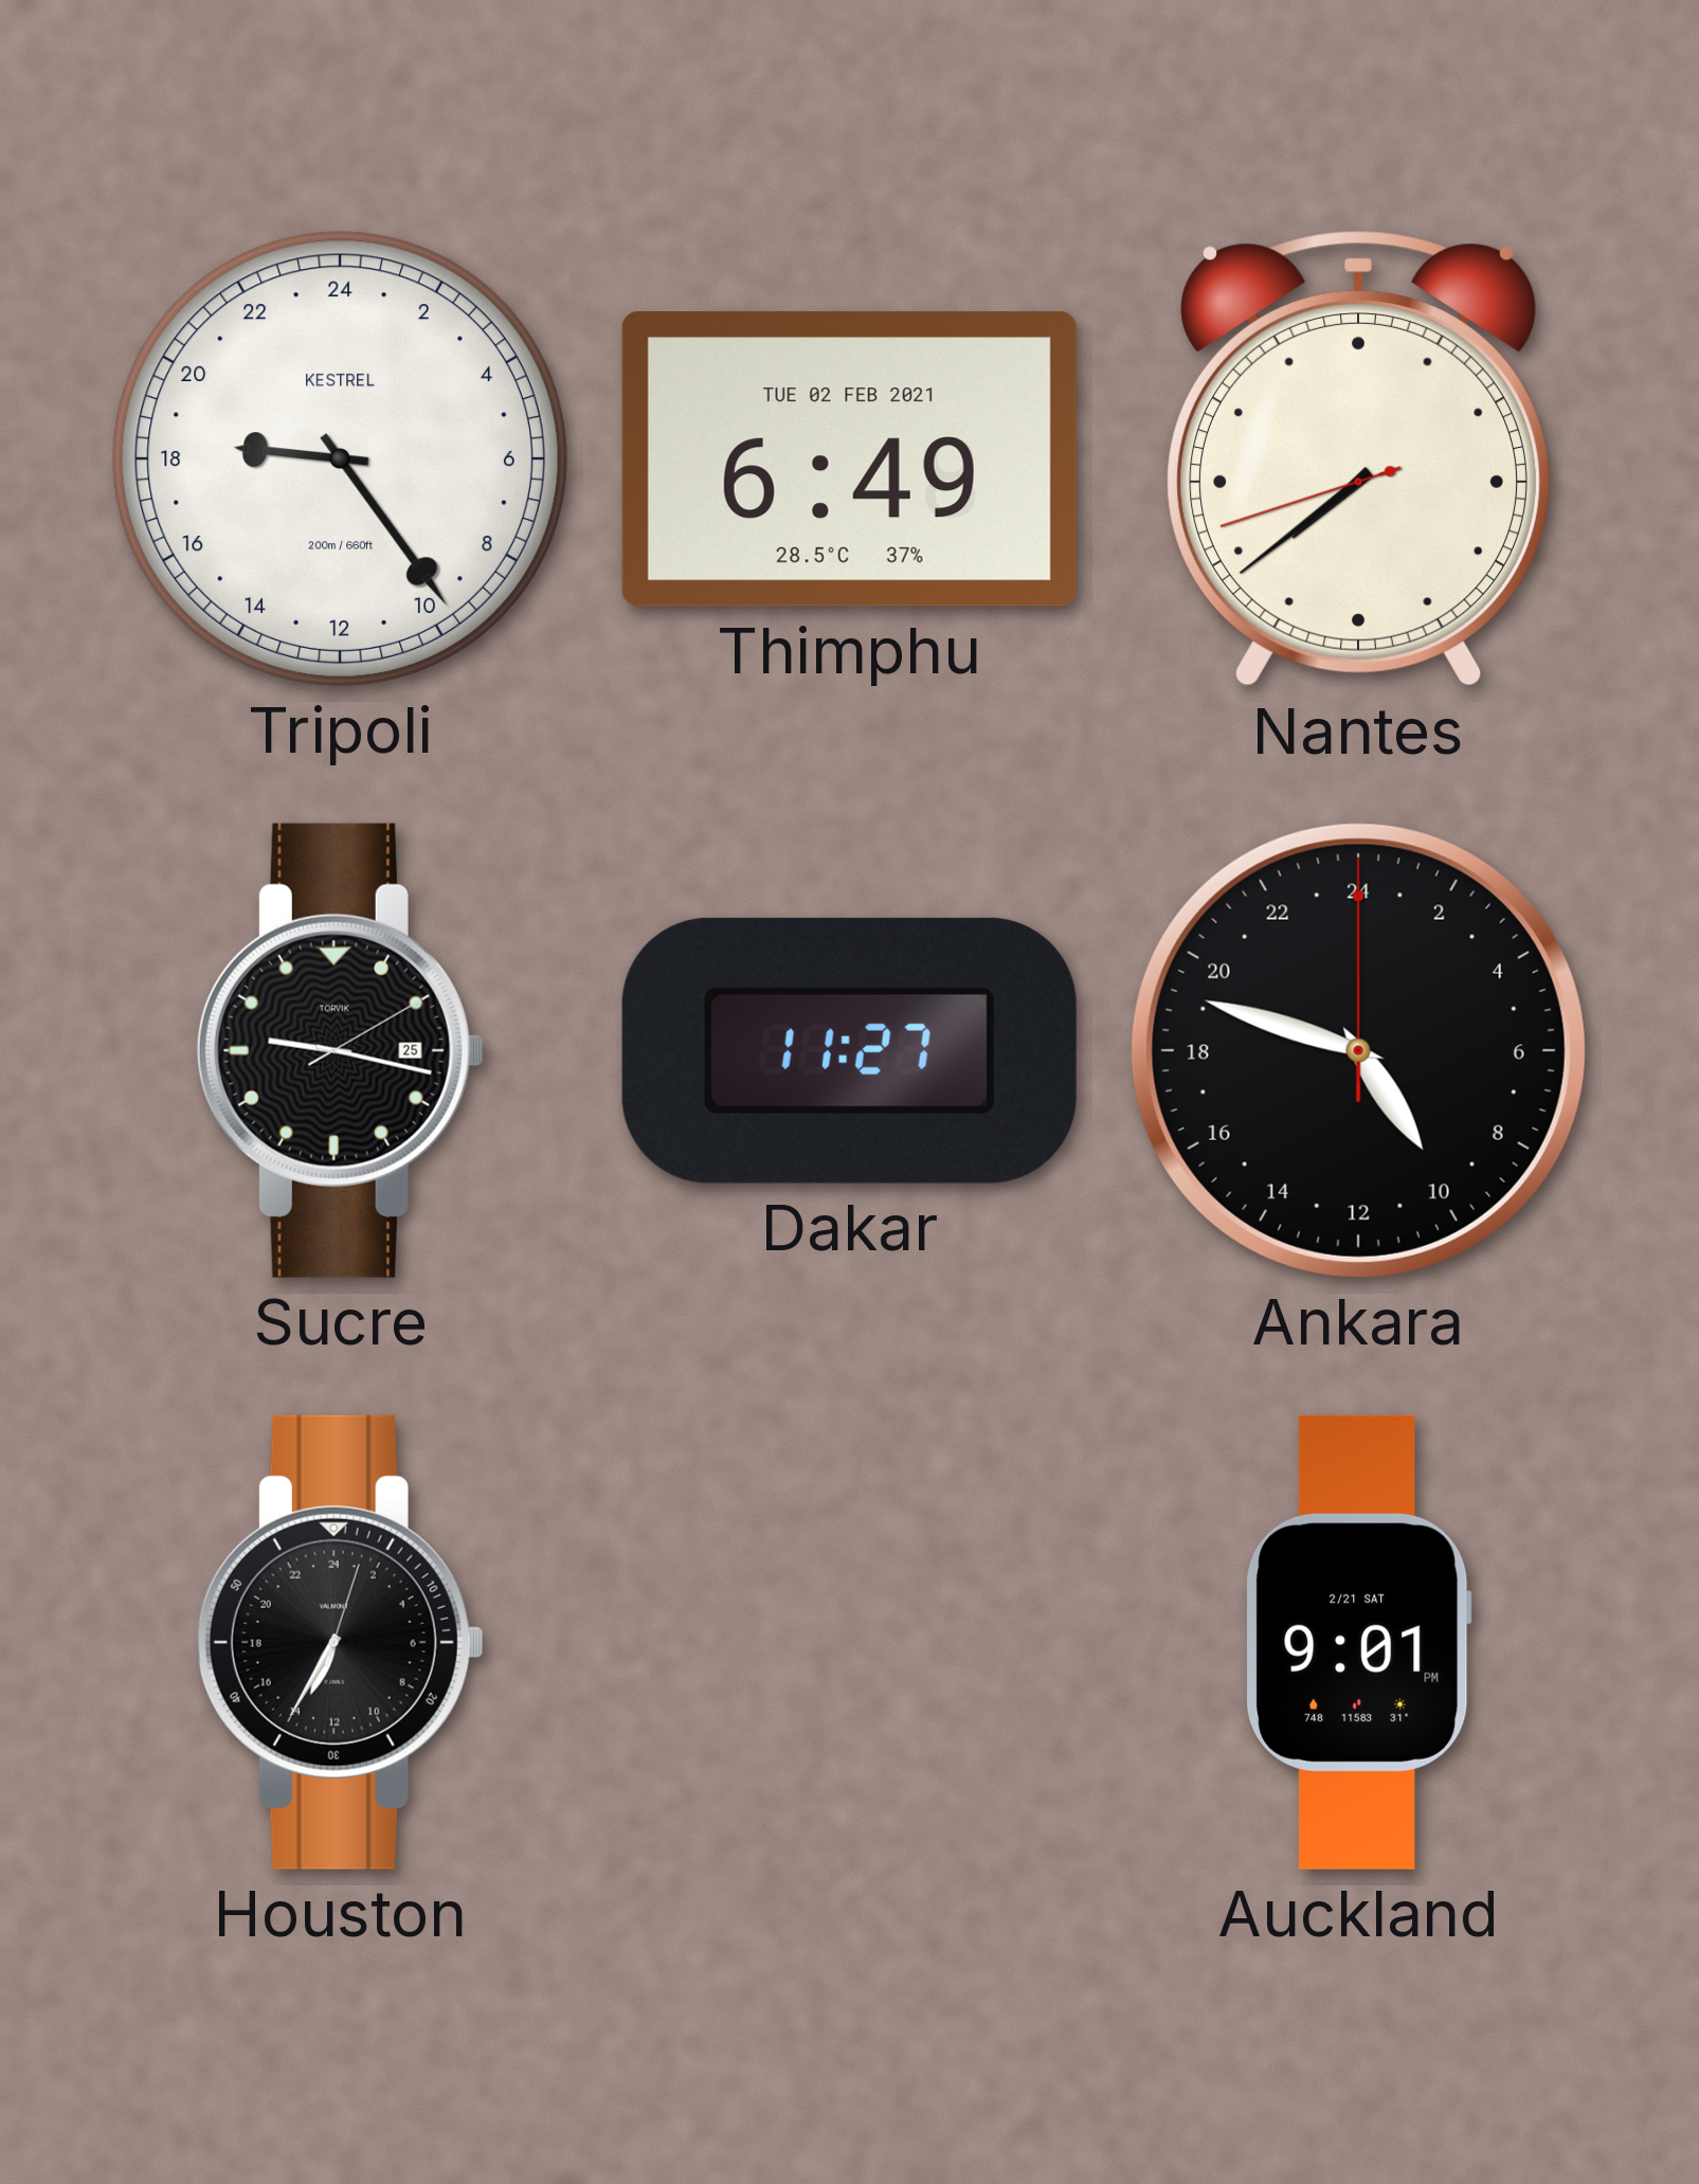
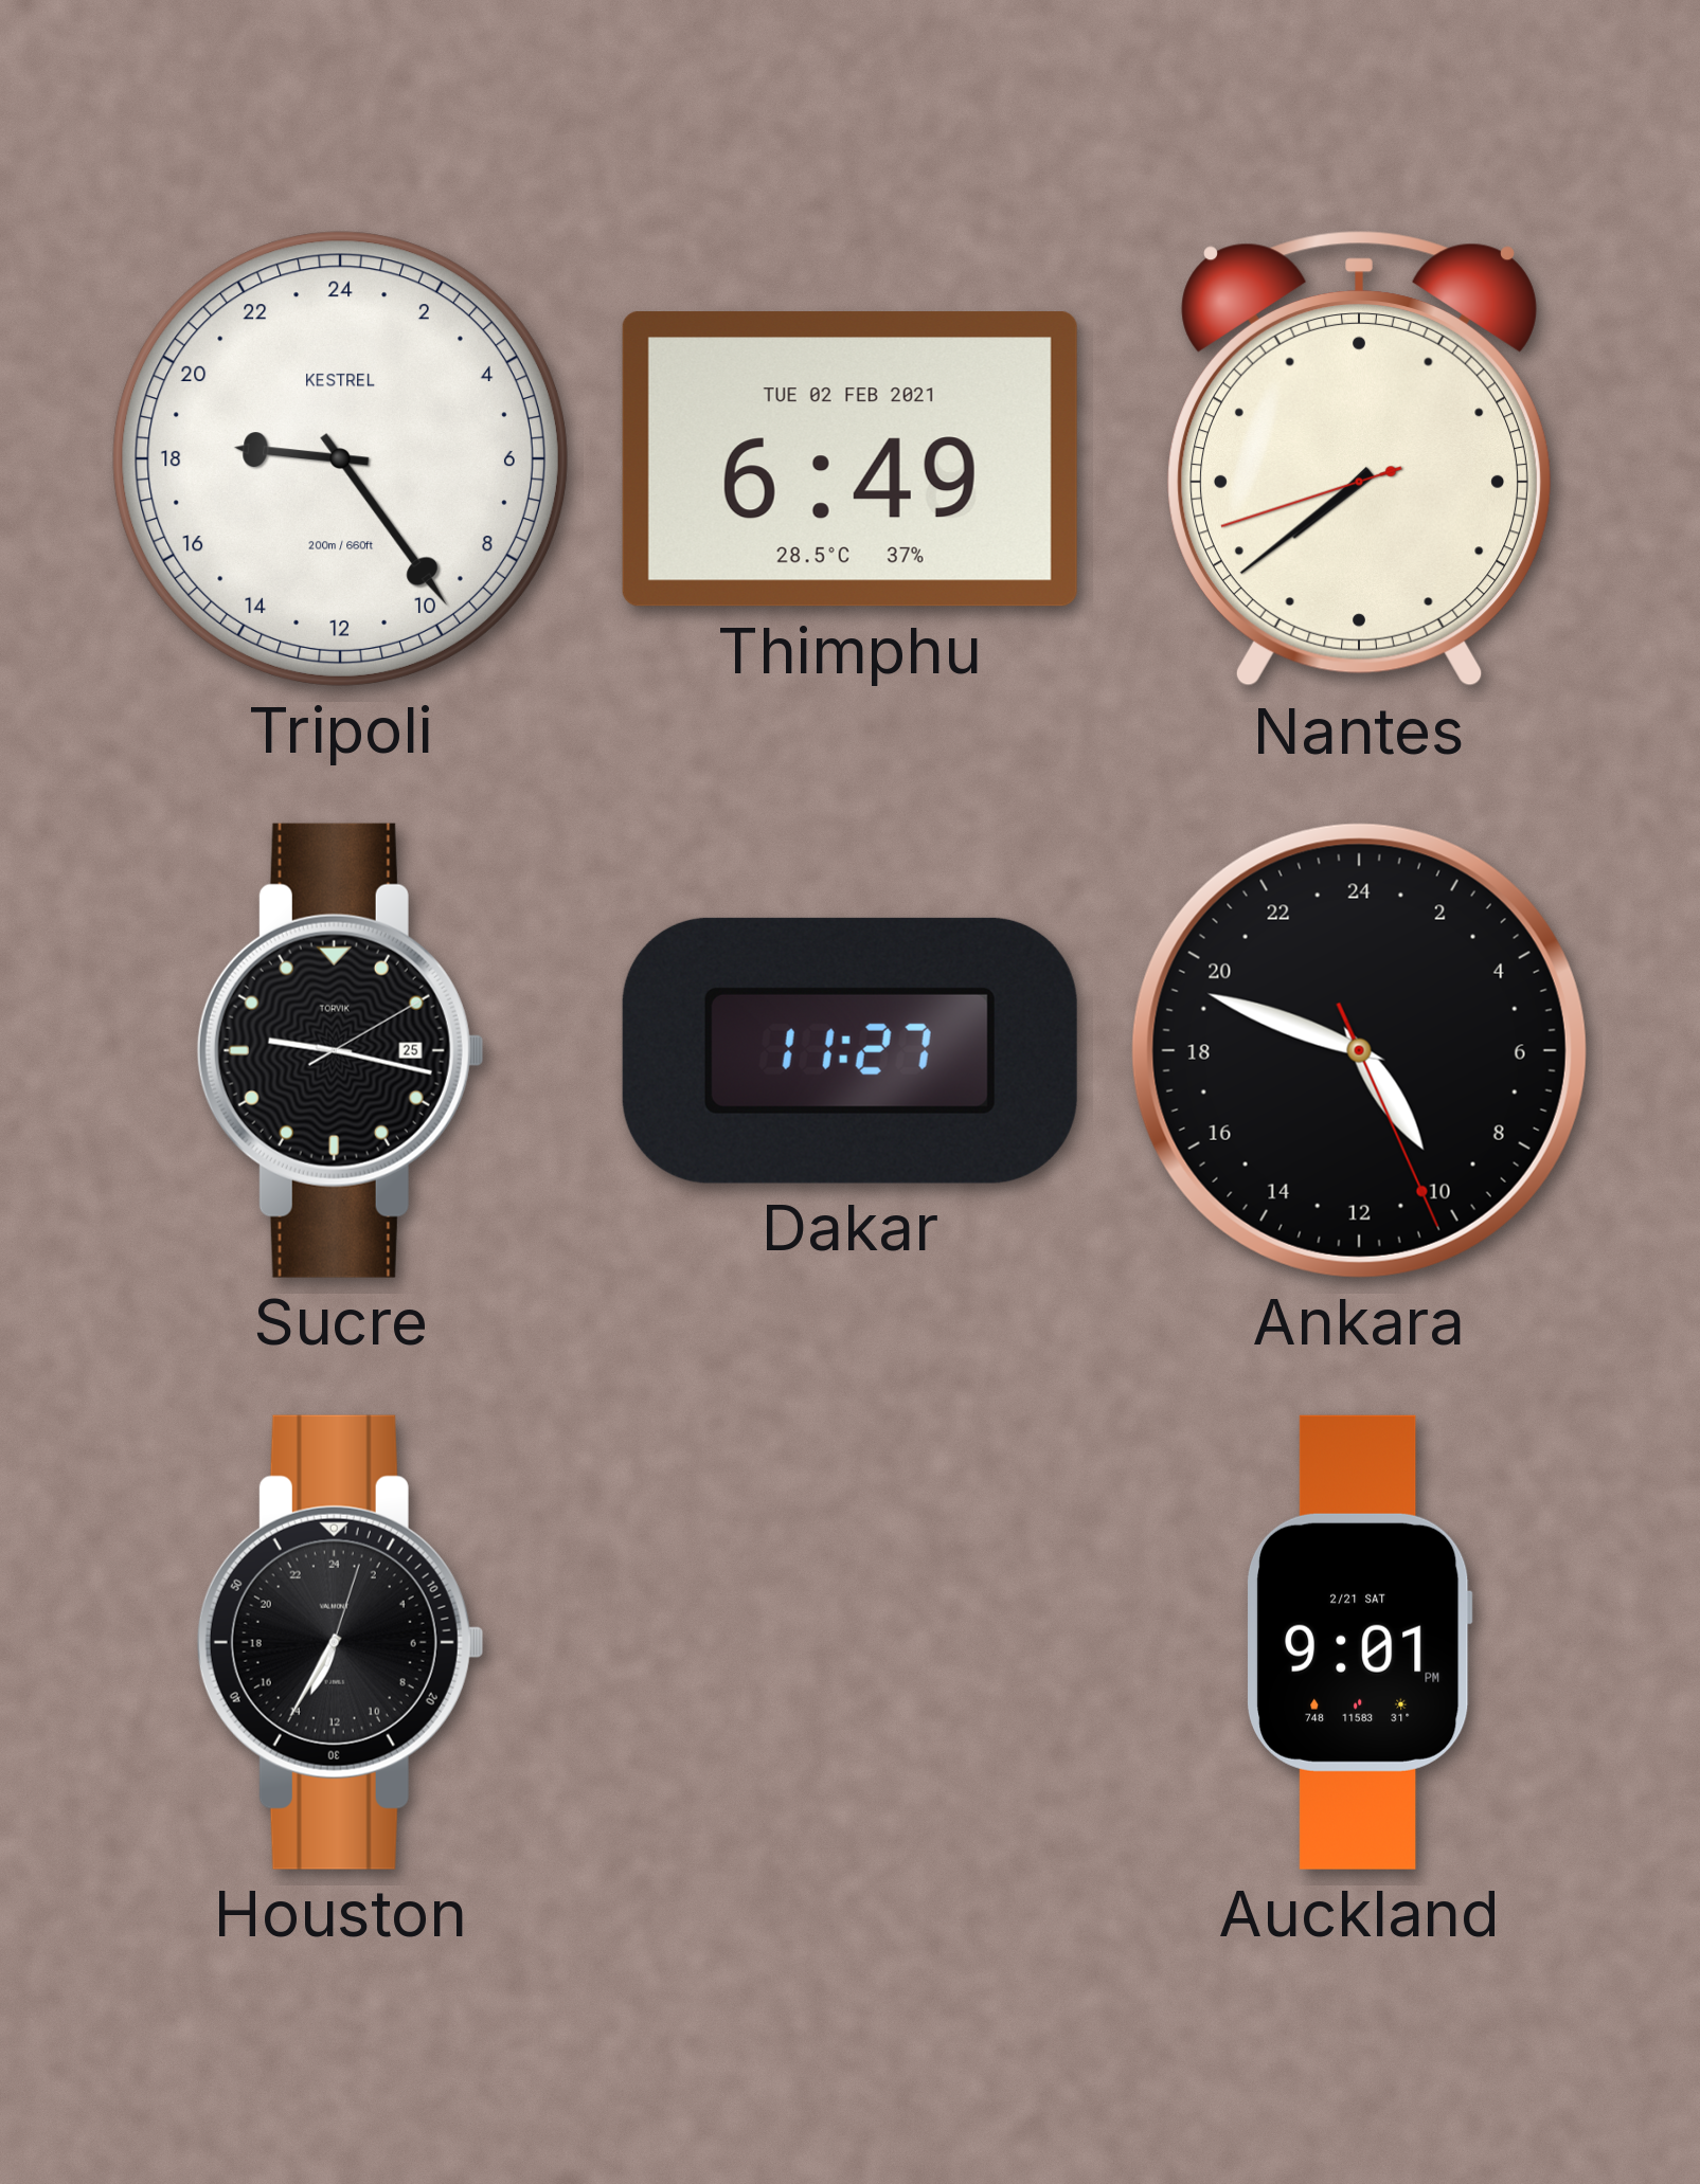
Ankara: 9:48:00 -> 9:48:26 (1359, 1050)
